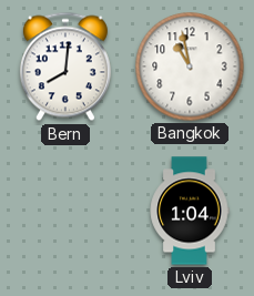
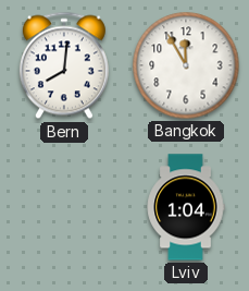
Bangkok: 10:58 -> 11:55 (186, 65)
